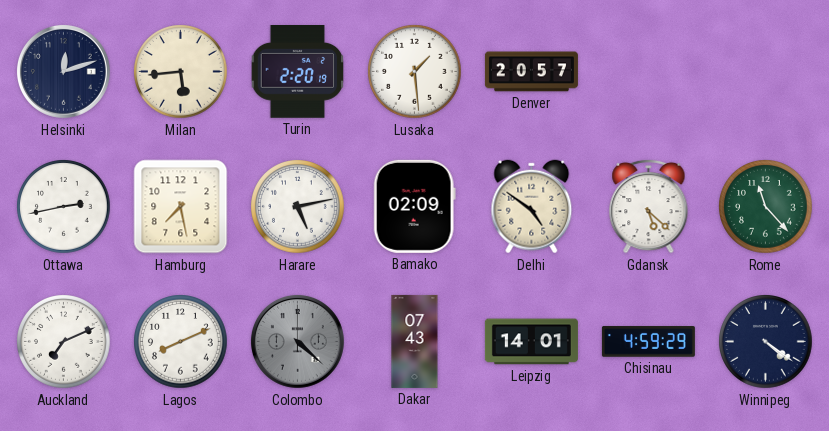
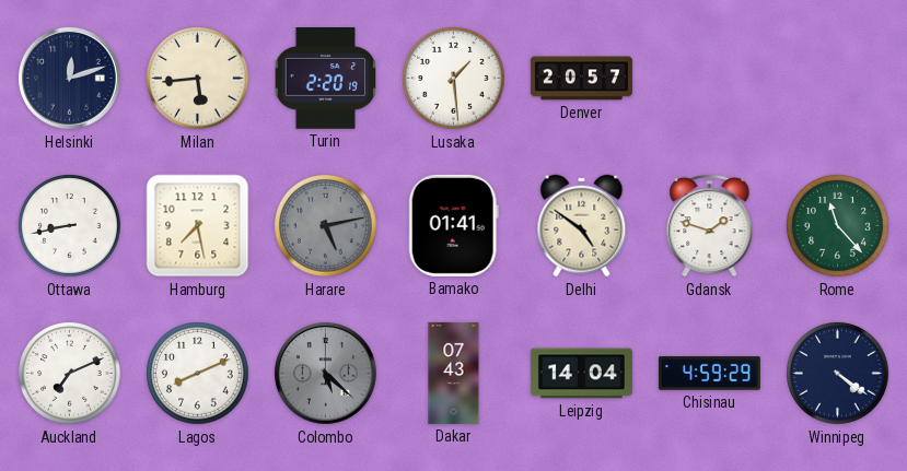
Ottawa: 2:43 -> 8:43 (70, 226)
Harare dial: white -> grey (326, 226)
Bamako: 02:09 -> 01:41 (453, 225)
Gdansk: 5:22 -> 1:48 (710, 225)
Colombo: 4:22 -> 5:22 (325, 373)
Leipzig: 14:01 -> 14:04 (581, 374)
